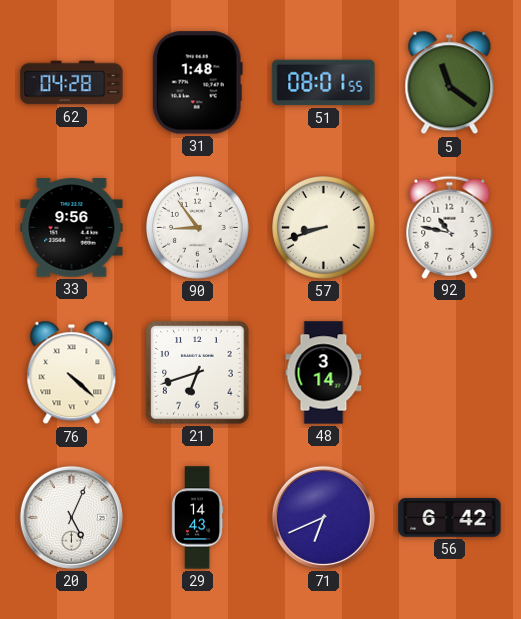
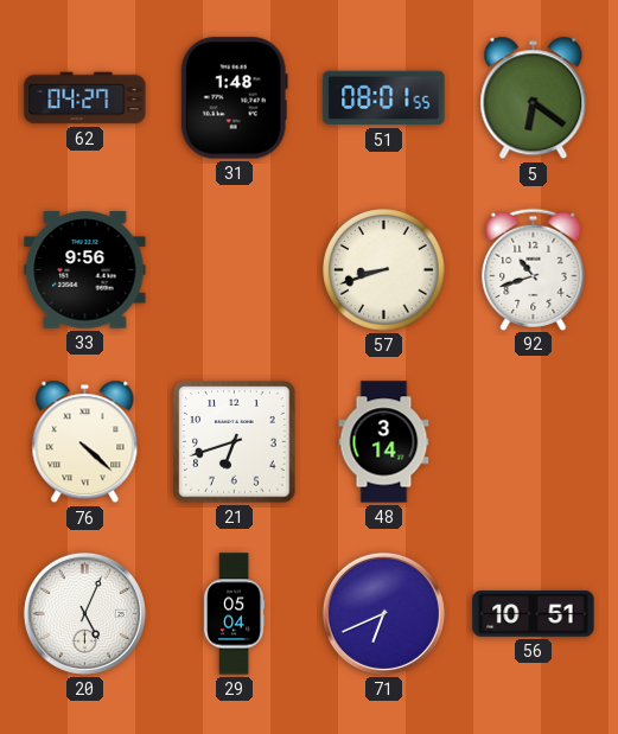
62: 04:28 -> 04:27 (85, 98)
5: 11:21 -> 6:21 (534, 98)
90: 8:54 -> none (198, 228)
92: 10:47 -> 10:42 (534, 269)
29: 14:43 -> 05:04 (234, 614)
56: 6:42 -> 10:51 (534, 614)
